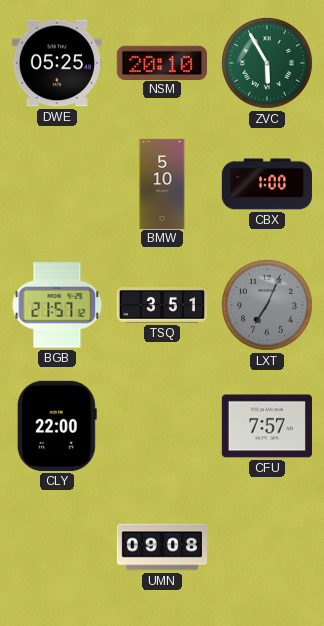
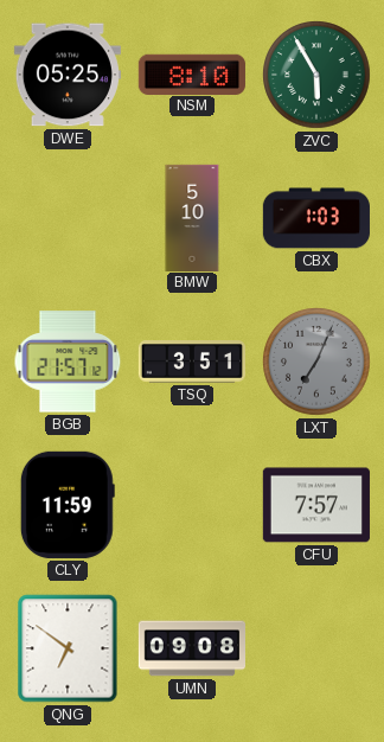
NSM: 20:10 -> 8:10 (192, 73)
CBX: 1:00 -> 1:03 (316, 218)
CLY: 22:00 -> 11:59 (68, 505)
QNG: none -> 6:51 (68, 648)
